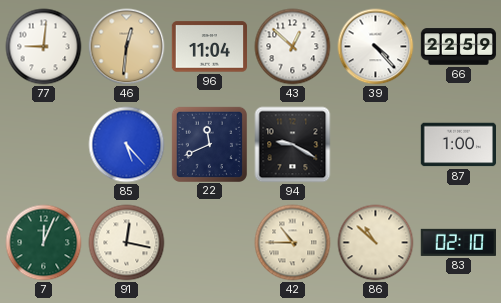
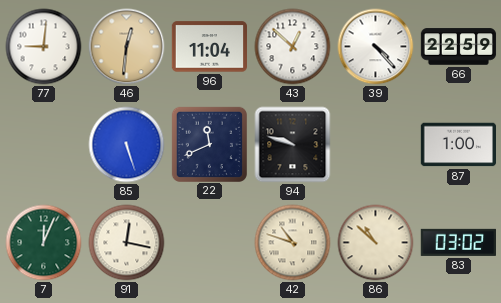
85: 5:23 -> 5:27 (127, 145)
94: 9:20 -> 9:48 (293, 145)
42: 10:45 -> 10:48 (293, 243)
83: 02:10 -> 03:02 (458, 242)
